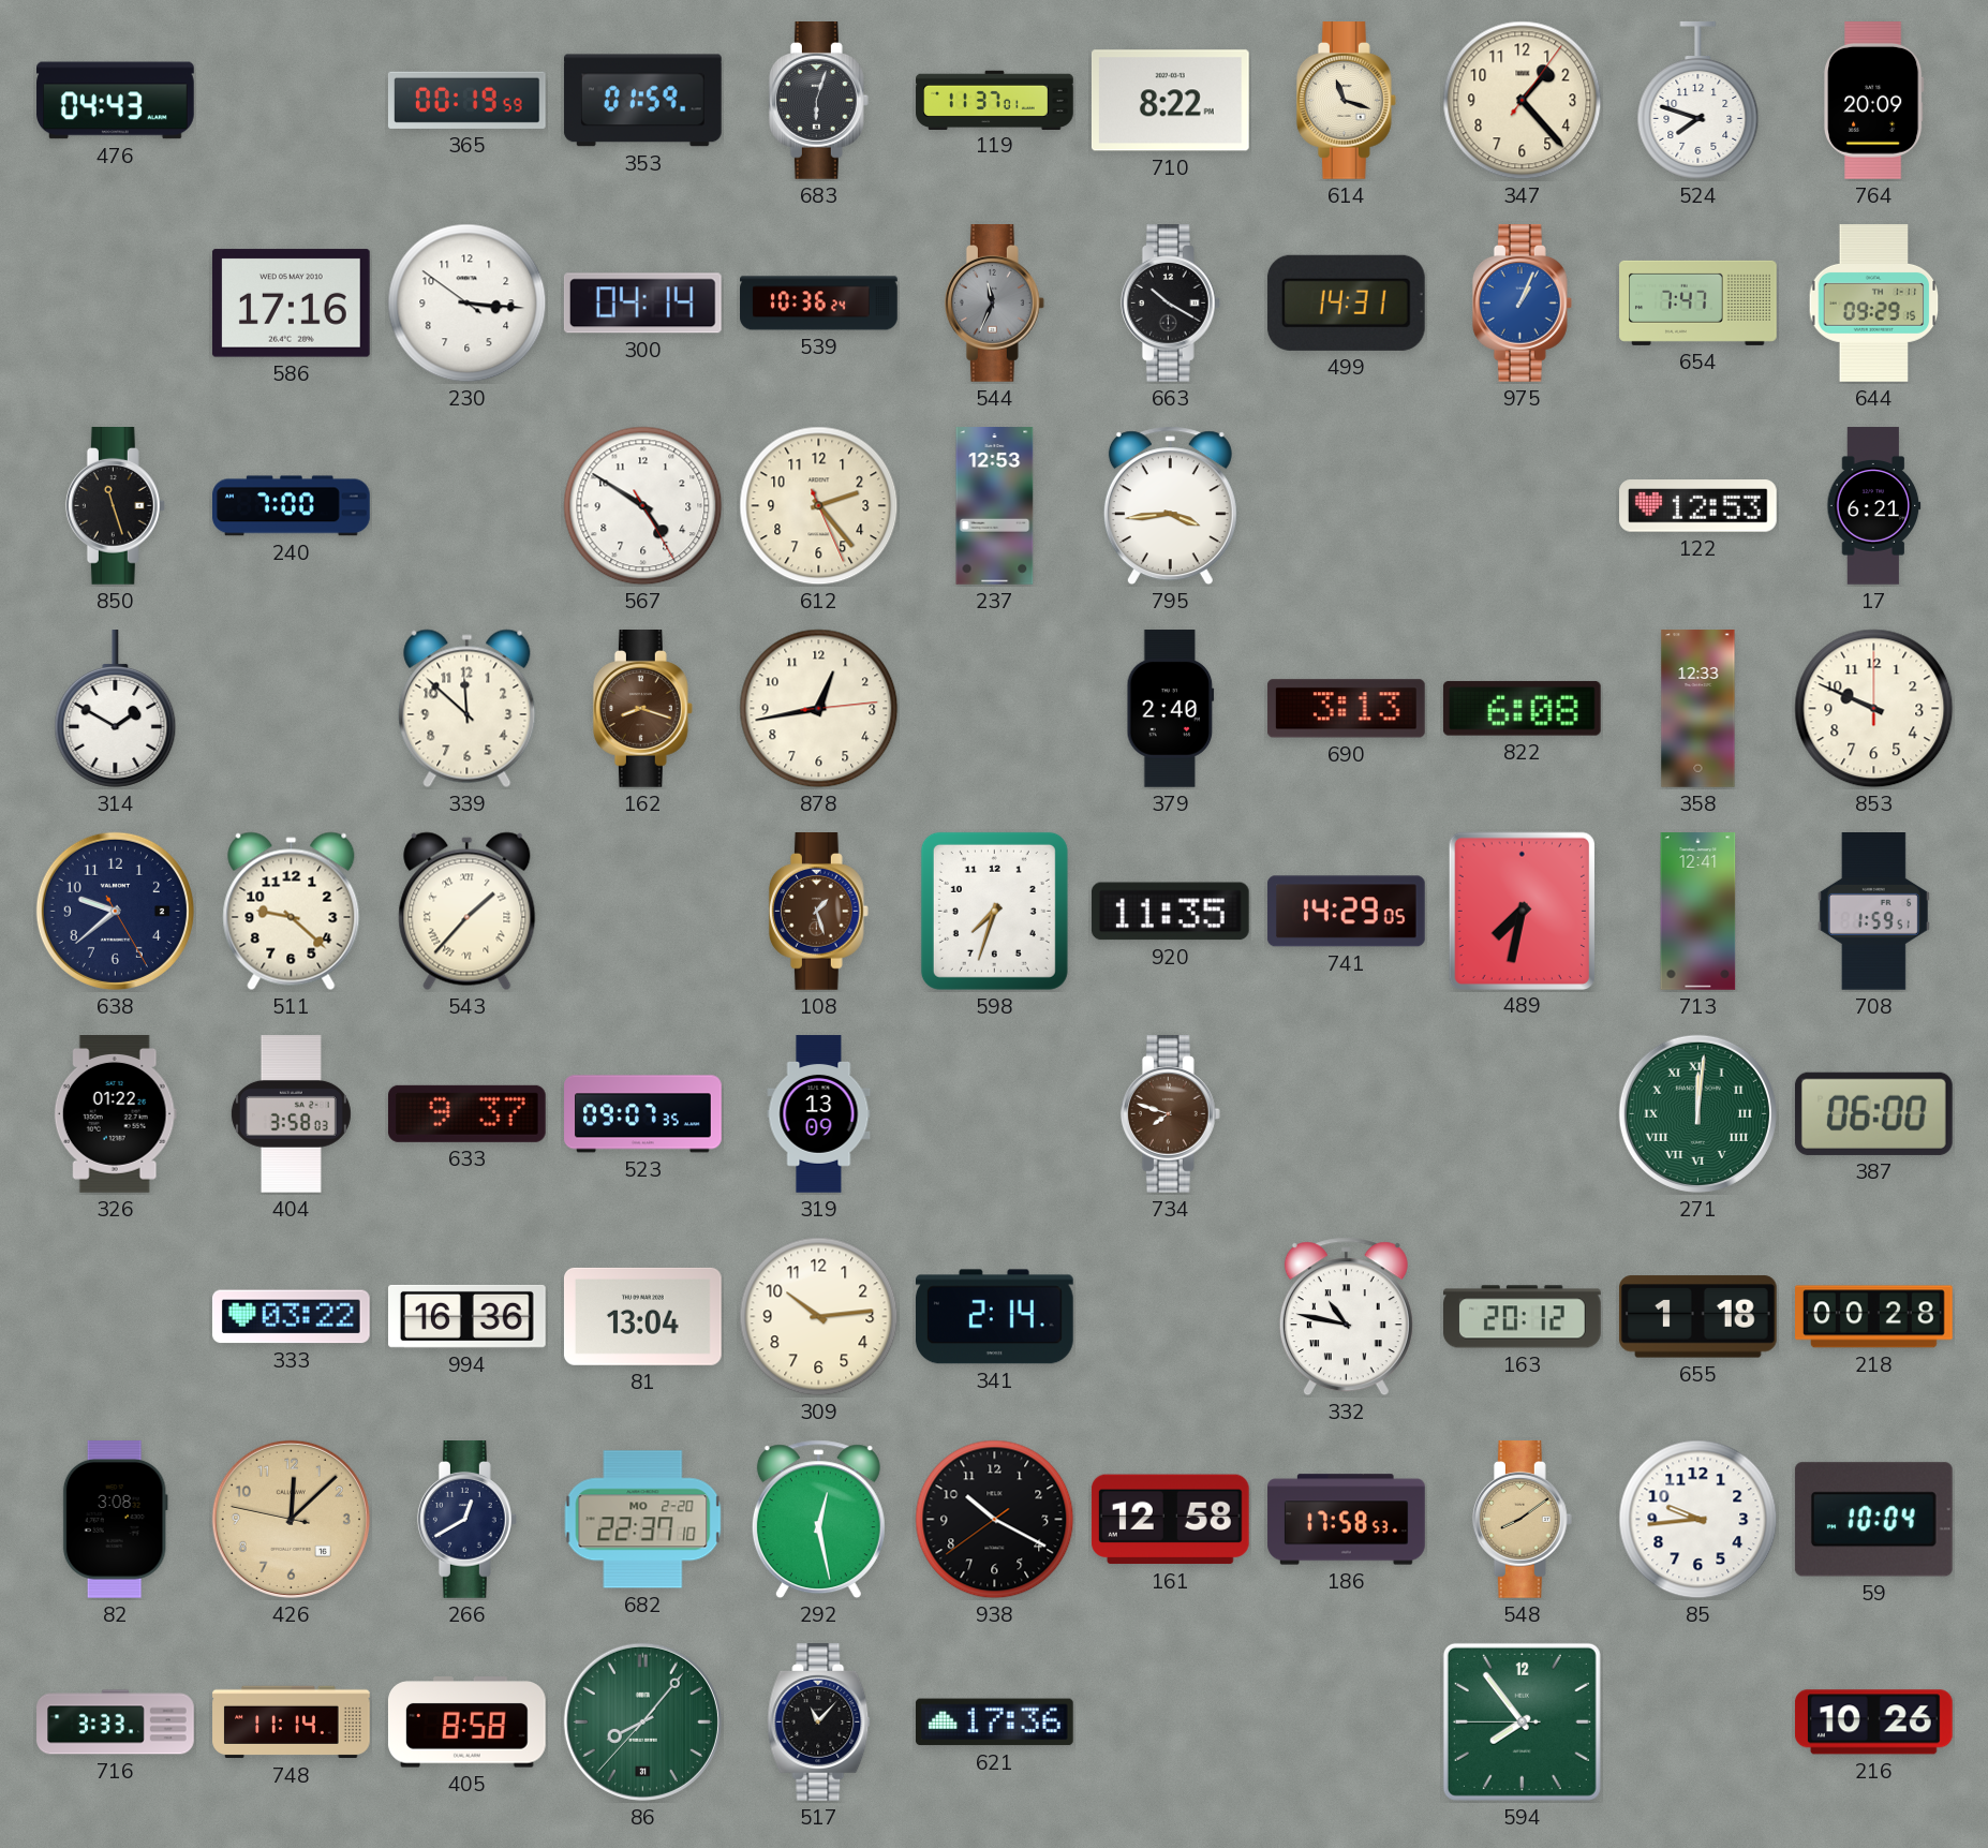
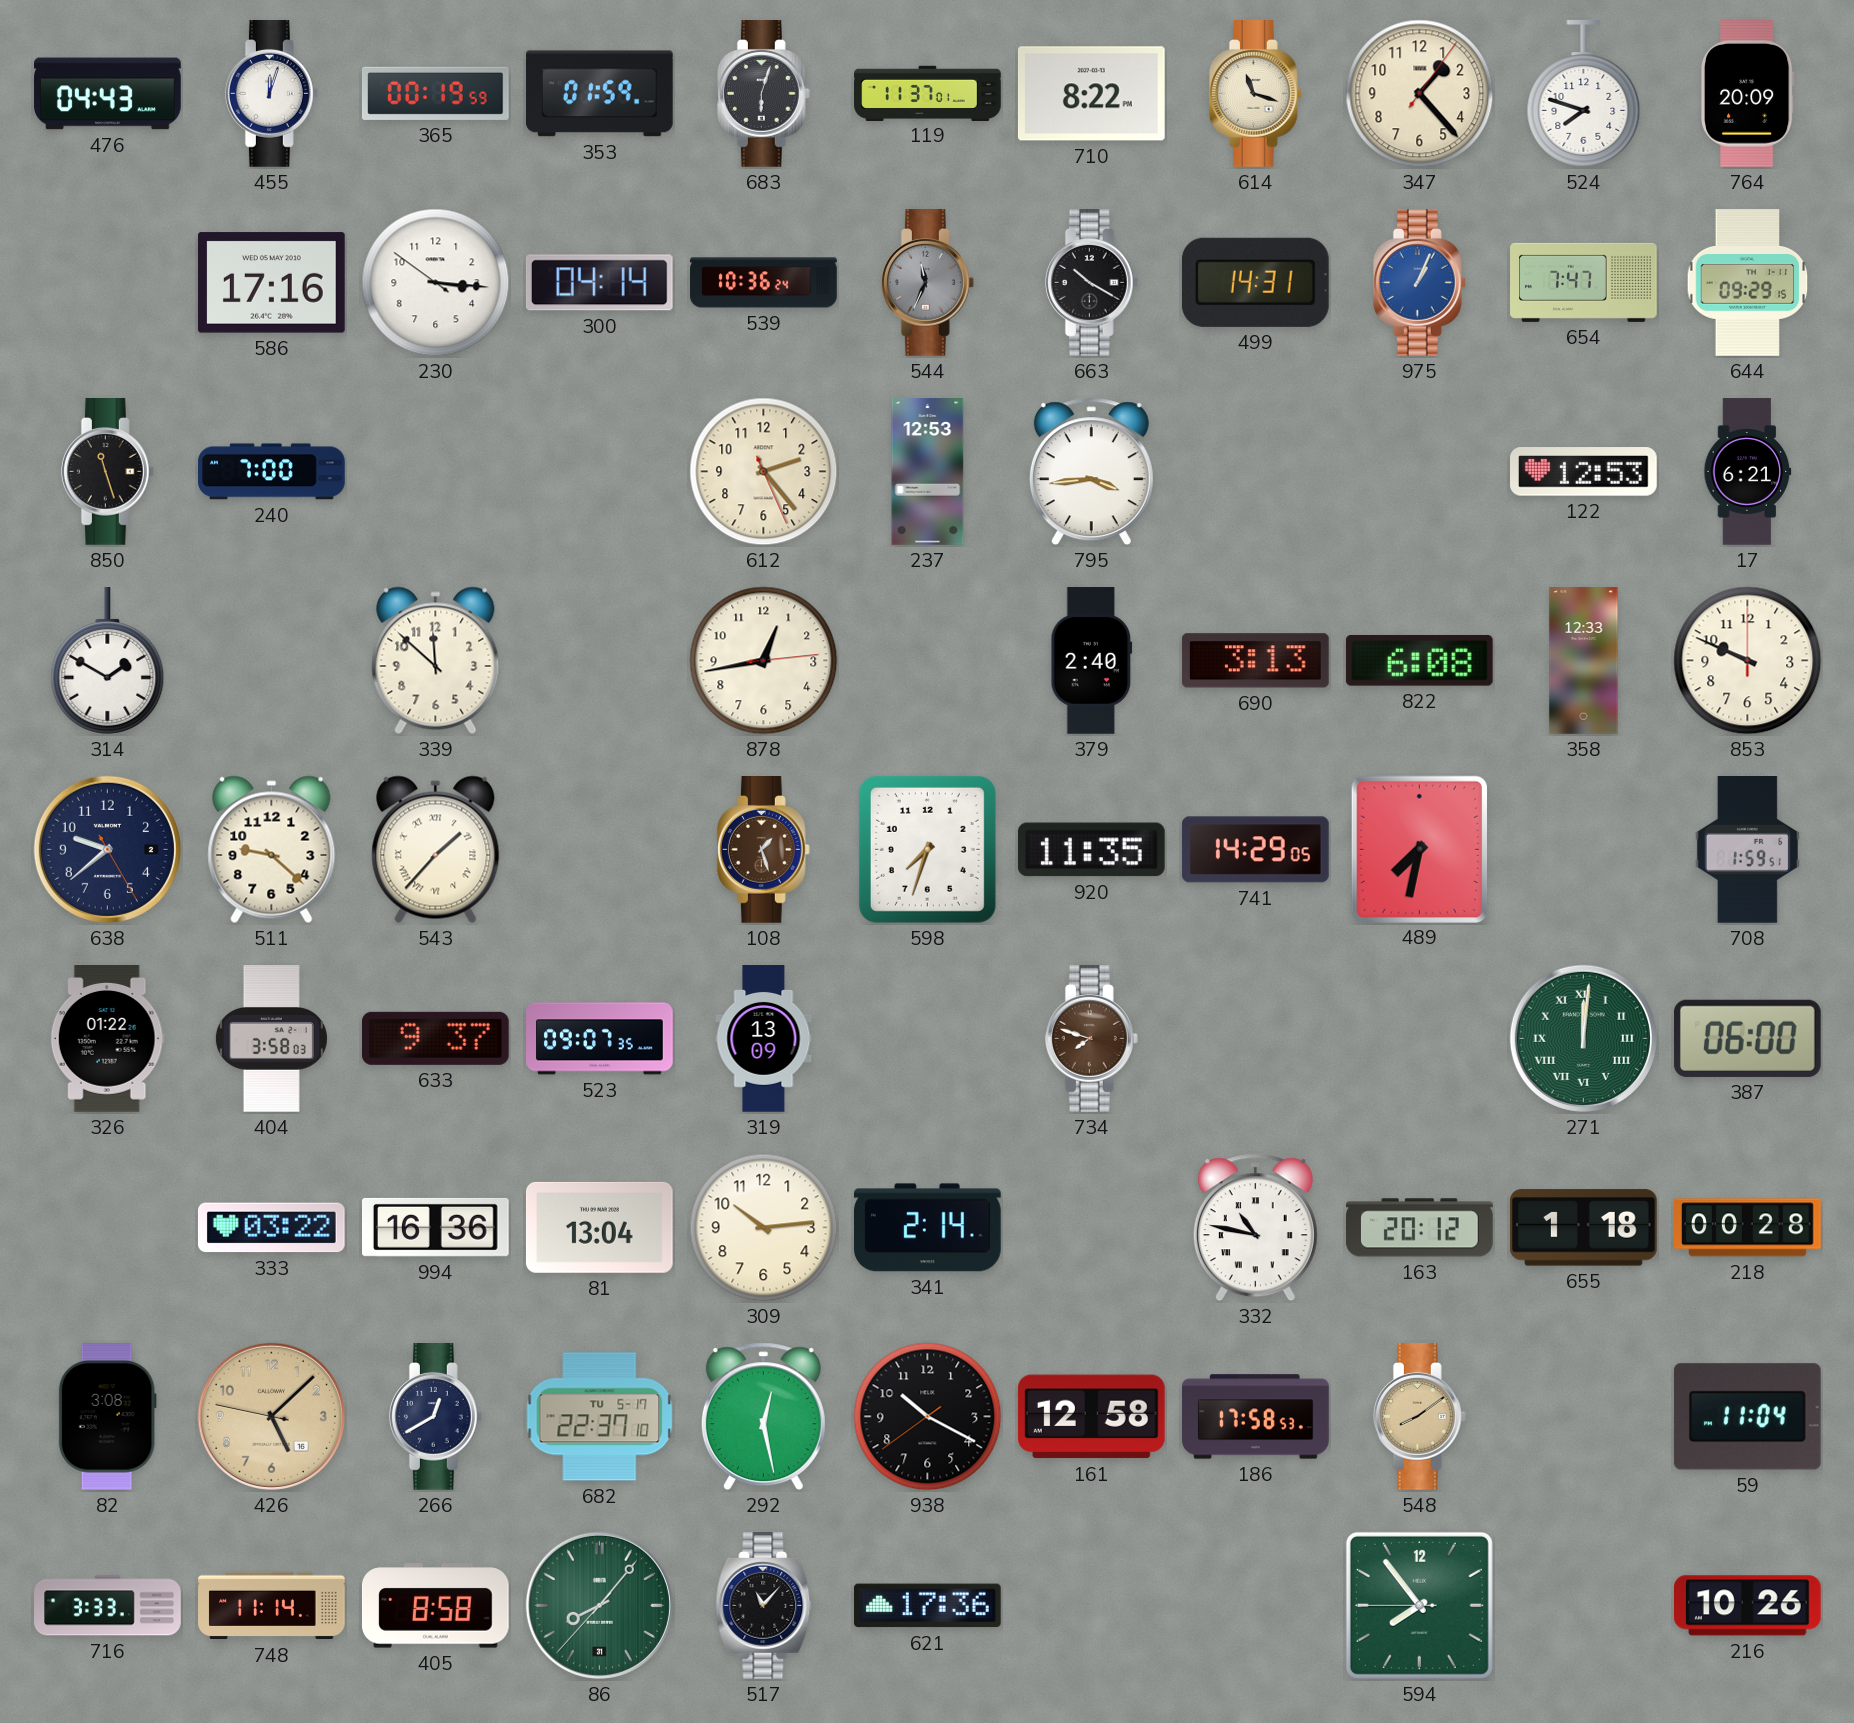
455: none -> 12:03 (271, 94)
567: 4:50 -> none (643, 506)
162: 8:18 -> none (642, 709)
713: 12:41 -> none (1698, 912)
426: 12:07 -> 5:07 (271, 1416)
682 date: MO 2-20 -> TU 5-17 (600, 1417)
85: 9:44 -> none (1698, 1520)
59: 10:04 -> 11:04 (1747, 1417)
